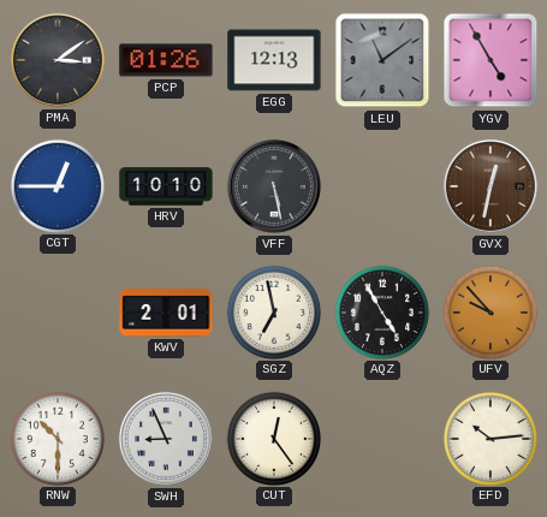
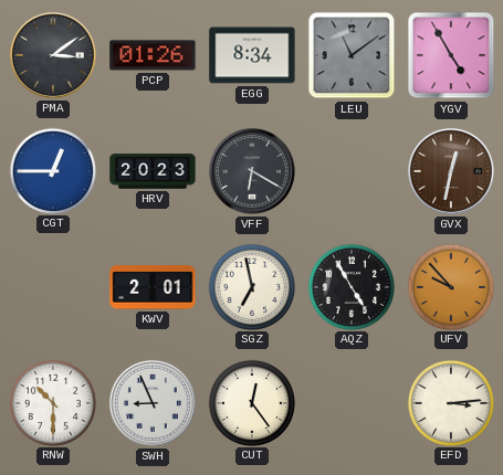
EGG: 12:13 -> 8:34 (252, 55)
HRV: 10:10 -> 20:23 (153, 171)
VFF: 5:28 -> 6:20 (252, 171)
EFD: 10:14 -> 3:14 (450, 402)
